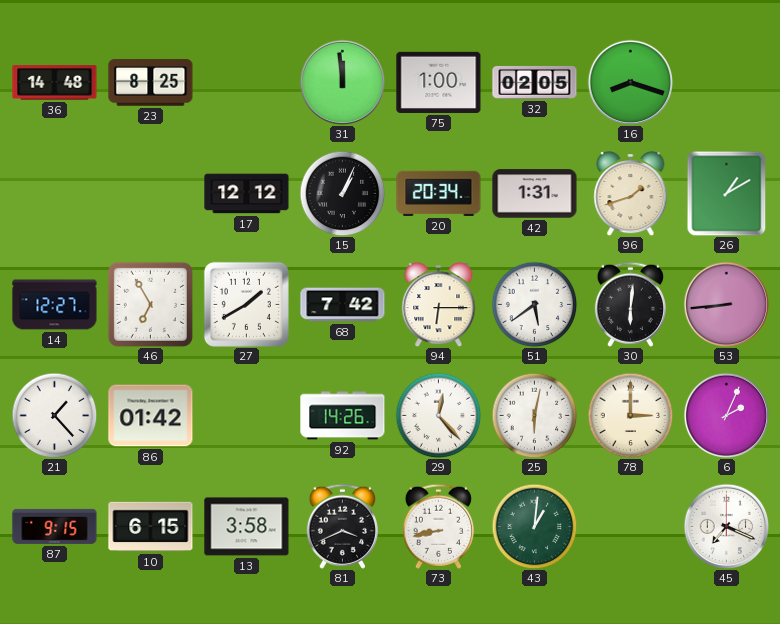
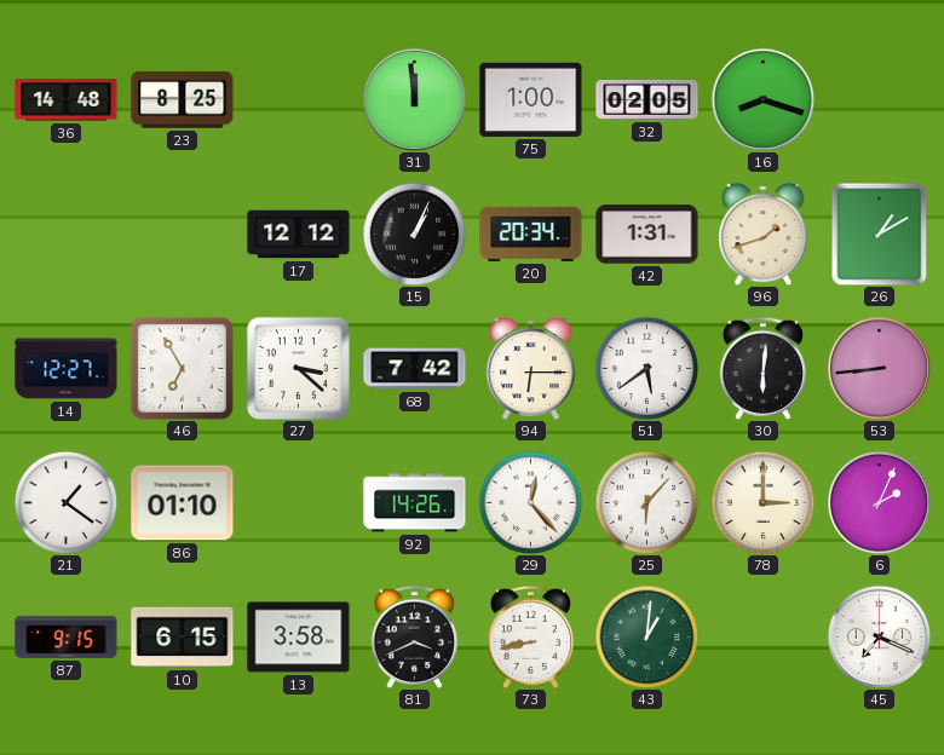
27: 1:40 -> 3:22 (298, 368)
21: 1:23 -> 1:21 (65, 502)
86: 01:42 -> 01:10 (183, 503)
25: 6:02 -> 6:07 (646, 502)
